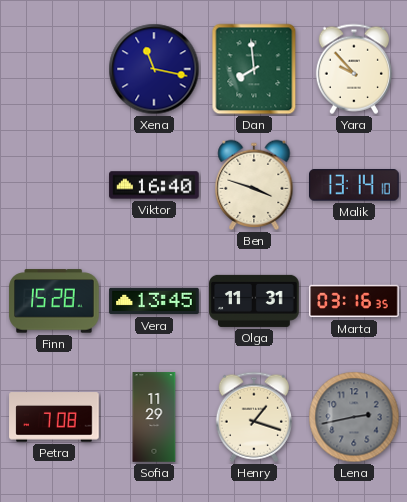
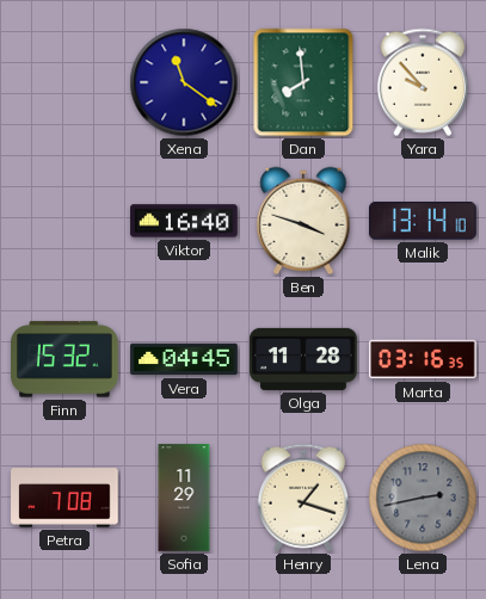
Xena: 11:17 -> 11:21 (184, 82)
Finn: 15:28 -> 15:32 (64, 359)
Vera: 13:45 -> 04:45 (184, 359)
Olga: 11:31 -> 11:28 (303, 359)
